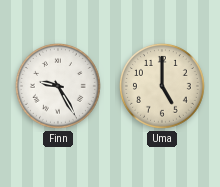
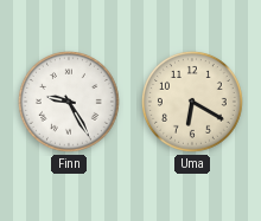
Uma: 5:00 -> 6:20 (192, 102)
